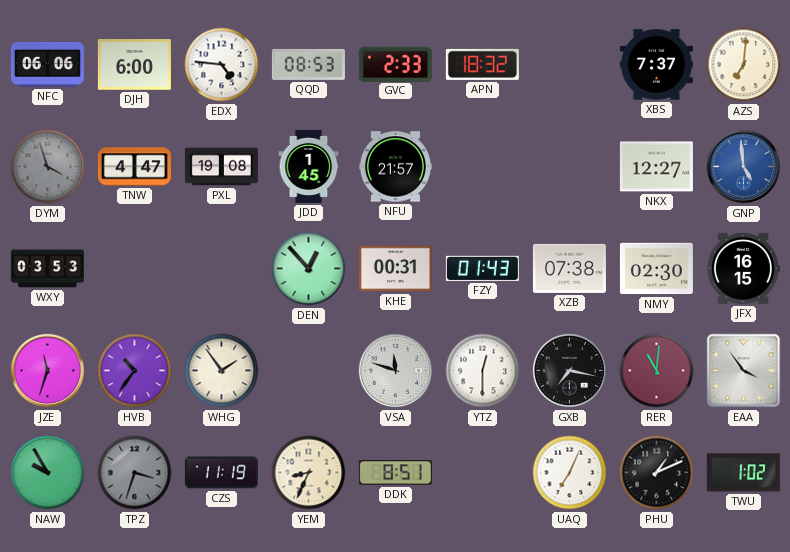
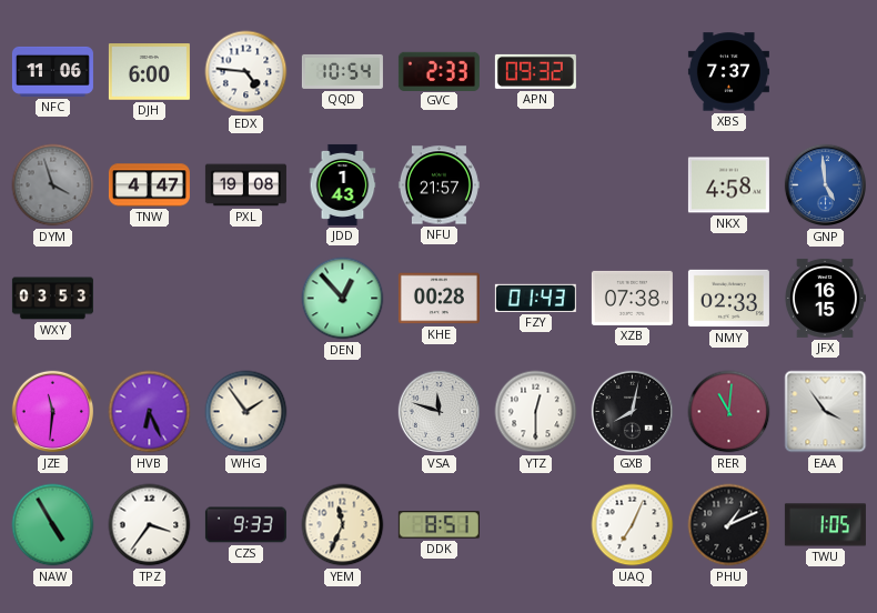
NFC: 06:06 -> 11:06 (52, 71)
QQD: 08:53 -> 10:54 (342, 71)
APN: 18:32 -> 09:32 (535, 71)
AZS: 7:01 -> none (744, 65)
JDD: 1:45 -> 1:43 (343, 184)
NKX: 12:27 -> 4:58 (728, 185)
KHE: 00:31 -> 00:28 (438, 299)
NMY: 02:30 -> 02:33 (728, 299)
JZE: 11:33 -> 11:31 (53, 412)
HVB: 10:36 -> 6:26 (150, 412)
GXB: 7:17 -> 8:02 (633, 412)
NAW: 9:55 -> 4:55 (53, 525)
TPZ: 3:33 -> 3:36 (150, 525)
TPZ dial: grey -> white (150, 525)
CZS: 11:19 -> 9:33 (245, 525)
YEM: 8:34 -> 11:34 (343, 525)
TWU: 1:02 -> 1:05 (825, 525)
